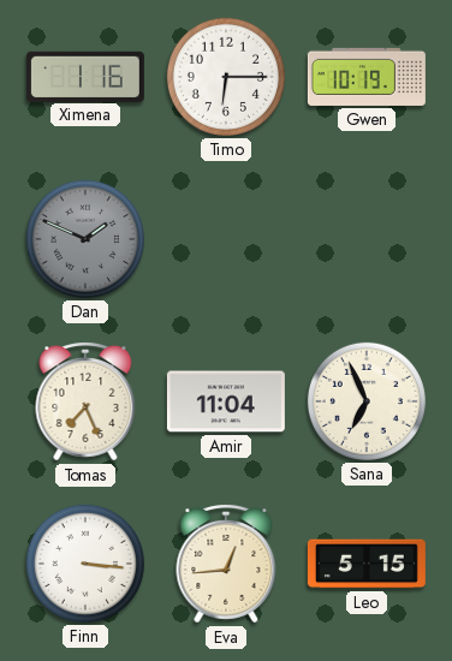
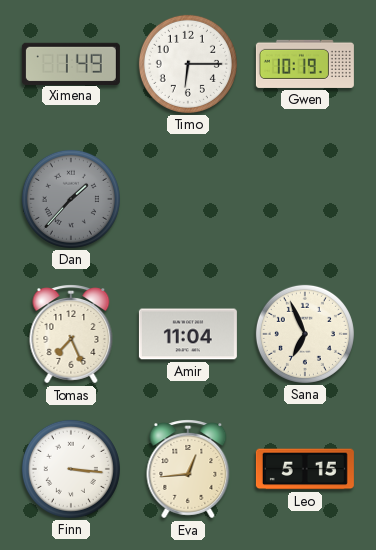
Ximena: 1:16 -> 1:49 (71, 63)
Dan: 1:49 -> 1:37 (71, 199)
